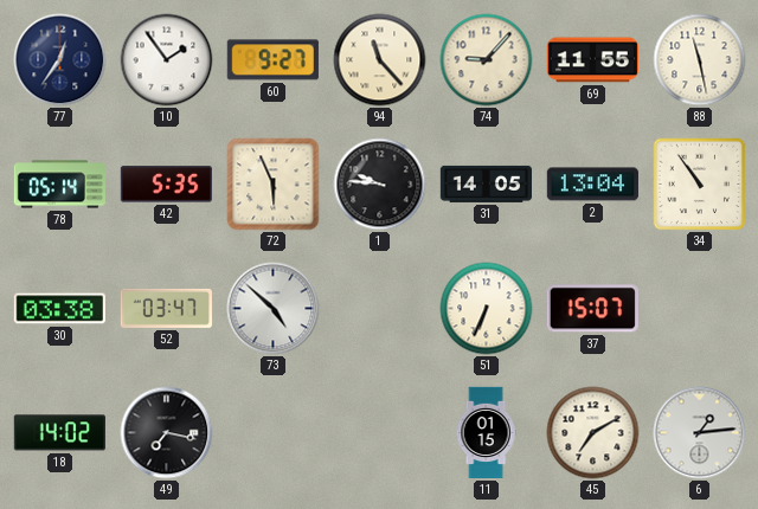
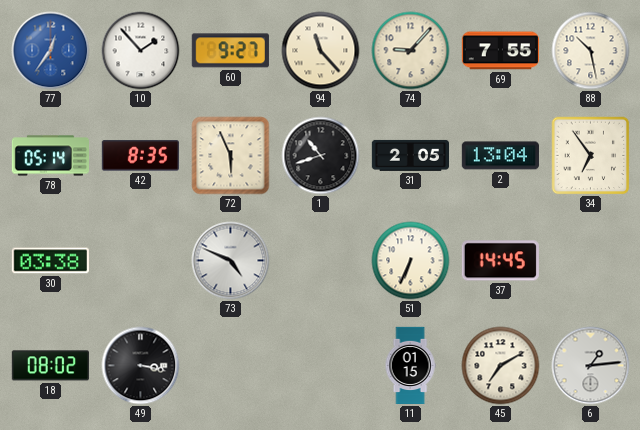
77 dial: navy -> blue (51, 51)
10: 1:54 -> 1:53 (141, 51)
69: 11:55 -> 7:55 (500, 51)
88: 11:28 -> 10:28 (591, 51)
42: 5:35 -> 8:35 (140, 156)
1: 9:46 -> 10:42 (321, 156)
31: 14:05 -> 2:05 (410, 155)
34: 10:54 -> 6:54 (591, 156)
52: 03:47 -> none (166, 308)
73: 4:52 -> 4:49 (231, 261)
37: 15:07 -> 14:45 (500, 261)
18: 14:02 -> 08:02 (50, 366)
49: 7:17 -> 3:17 (141, 366)
